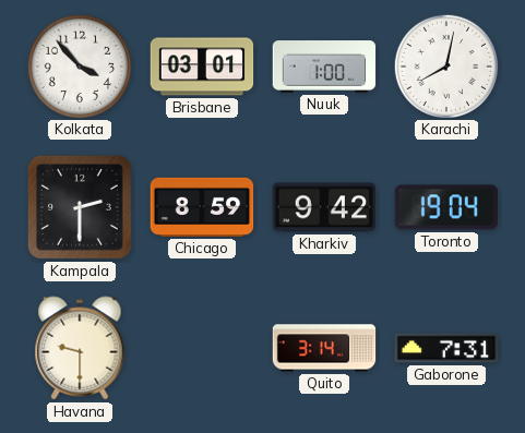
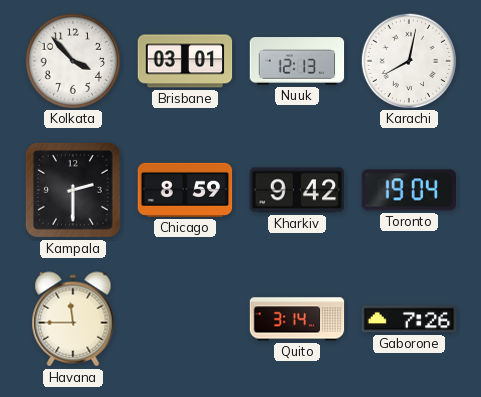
Nuuk: 1:00 -> 12:13 (297, 61)
Havana: 9:30 -> 11:45 (73, 319)
Gaborone: 7:31 -> 7:26 (409, 319)
